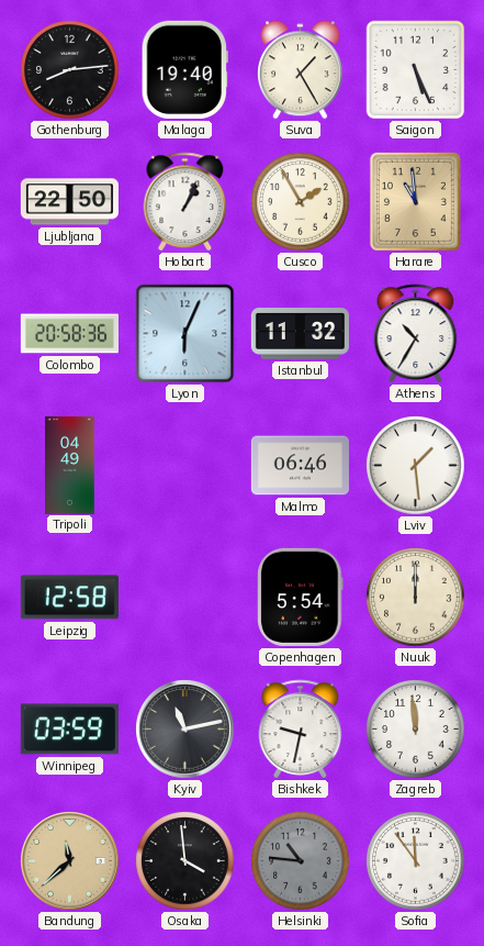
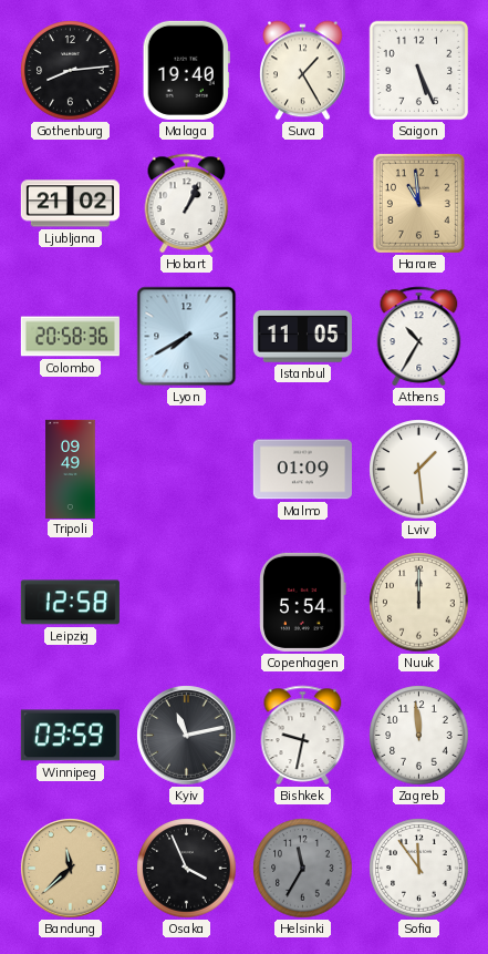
Ljubljana: 22:50 -> 21:02 (70, 204)
Cusco: 1:55 -> none (301, 202)
Lyon: 6:04 -> 7:40 (187, 337)
Istanbul: 11:32 -> 11:05 (302, 337)
Tripoli: 04:49 -> 09:49 (71, 469)
Malmo: 06:46 -> 01:09 (302, 470)
Osaka: 3:59 -> 3:56 (187, 869)
Helsinki: 10:46 -> 11:35 (303, 869)
